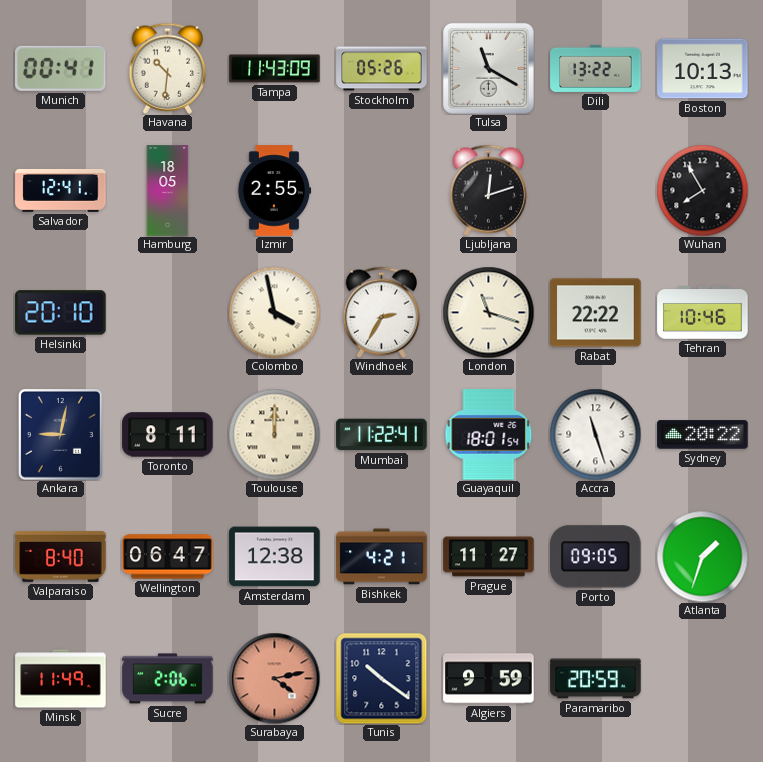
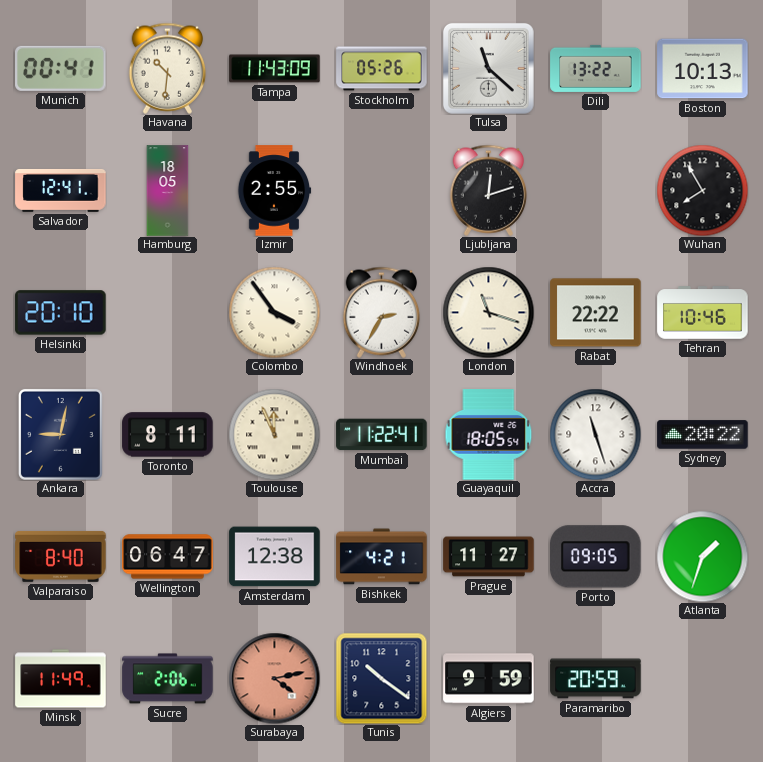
Tulsa: 11:20 -> 11:22 (488, 68)
Colombo: 3:58 -> 3:54 (274, 312)
Toulouse: 12:00 -> 11:56 (274, 434)
Guayaquil: 18:01 -> 18:05 (489, 435)
